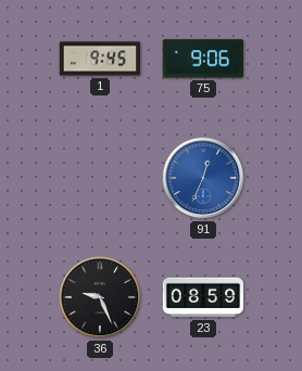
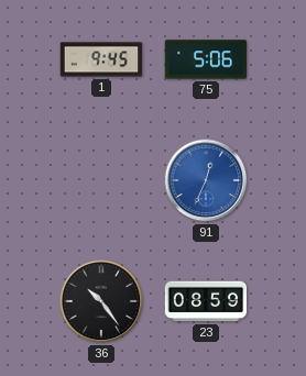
75: 9:06 -> 5:06 (206, 59)
36: 9:26 -> 10:24 (101, 301)
